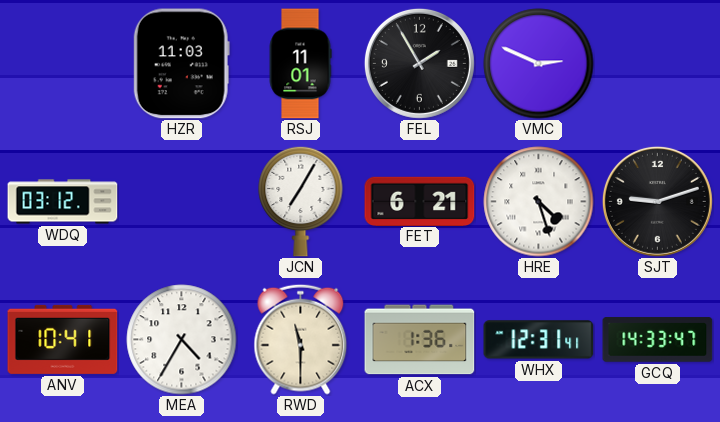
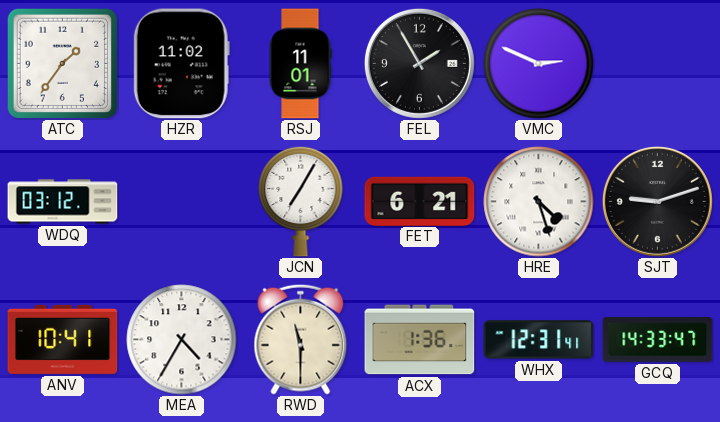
ATC: none -> 1:36 (62, 63)
HZR: 11:03 -> 11:02 (181, 64)
